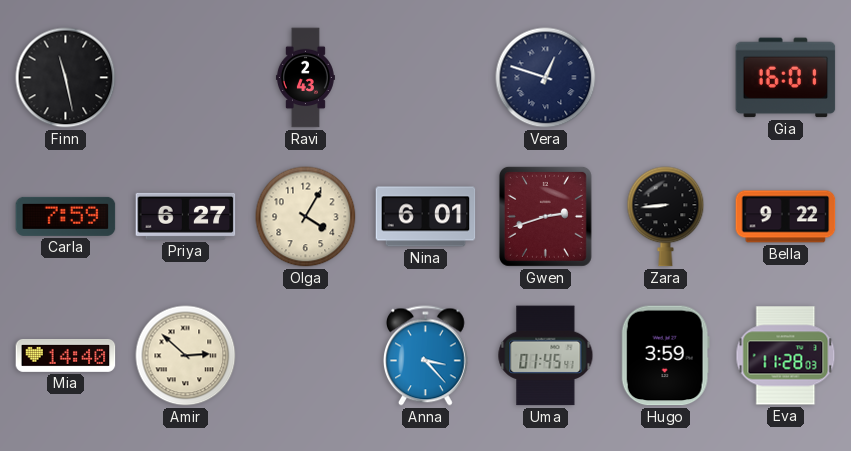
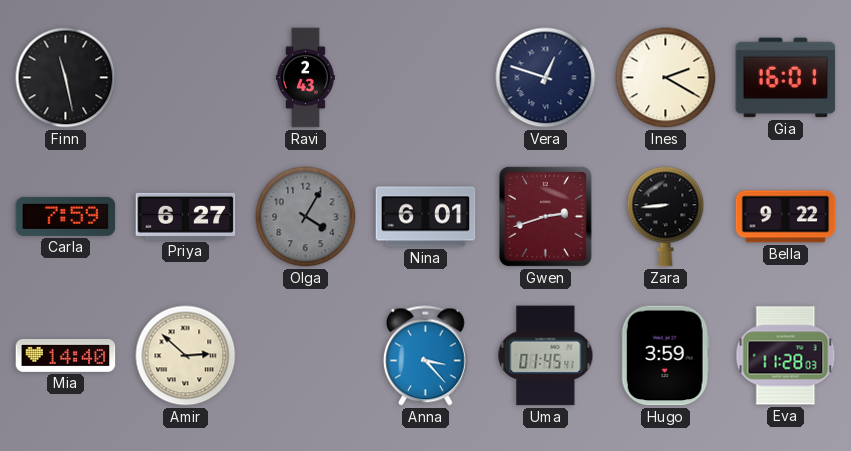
Ines: none -> 2:20 (666, 78)
Olga dial: cream -> grey (306, 217)
